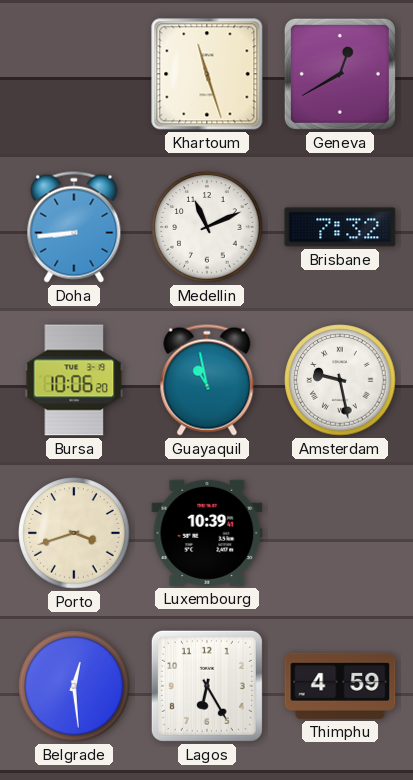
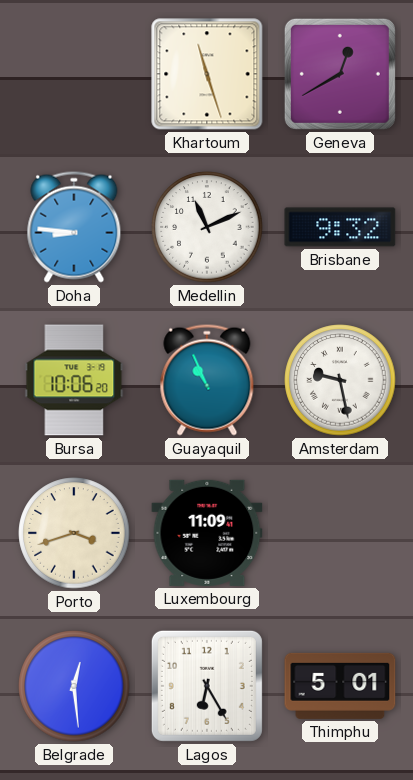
Doha: 8:44 -> 8:46 (74, 227)
Brisbane: 7:32 -> 9:32 (340, 227)
Guayaquil: 10:58 -> 10:56 (207, 380)
Luxembourg: 10:39 -> 11:09 (207, 533)
Thimphu: 4:59 -> 5:01 (340, 686)
